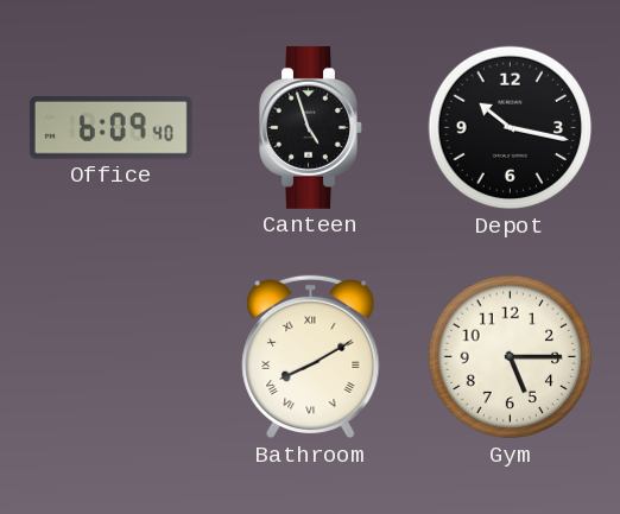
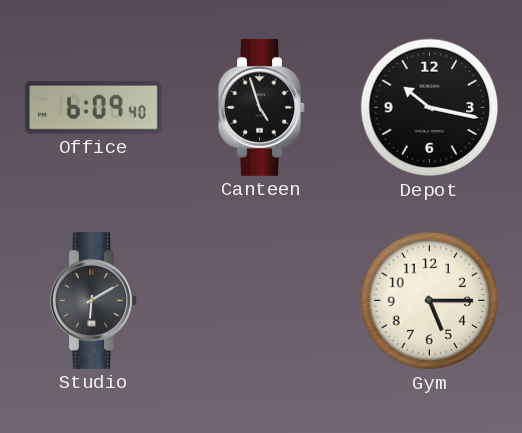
Studio: none -> 6:10 (94, 300)
Bathroom: 8:10 -> none (311, 357)
